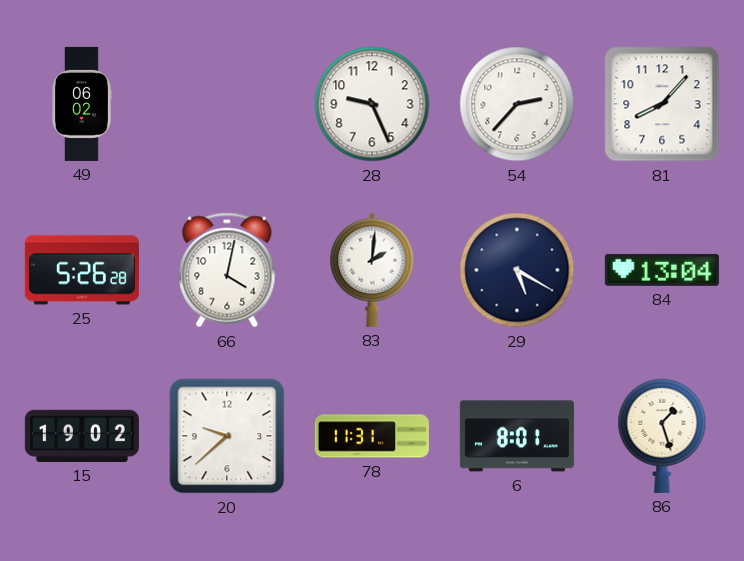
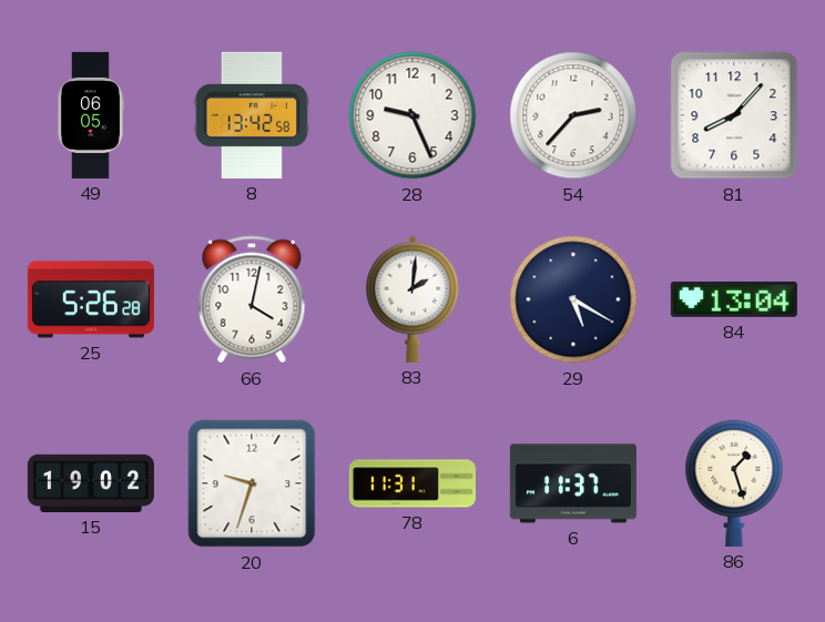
49: 06:02 -> 06:05 (91, 115)
8: none -> 13:42 (252, 115)
20: 9:38 -> 9:33 (252, 483)
6: 8:01 -> 11:37 (573, 483)
